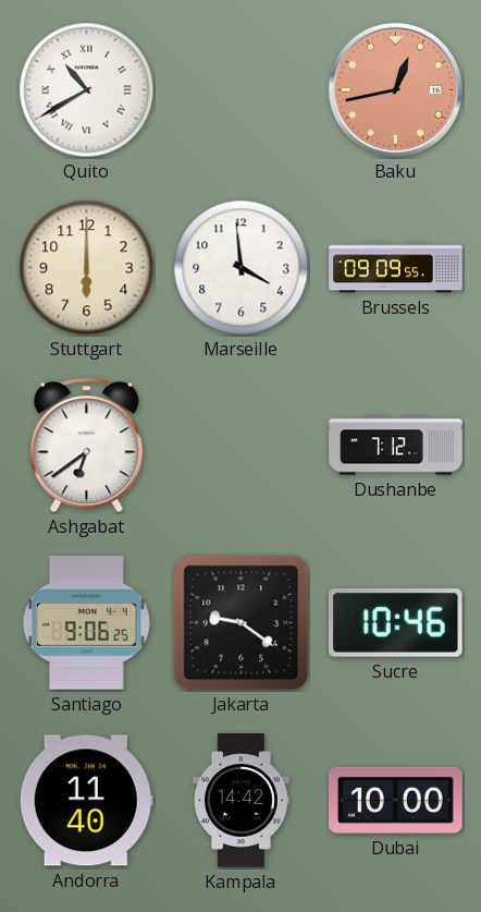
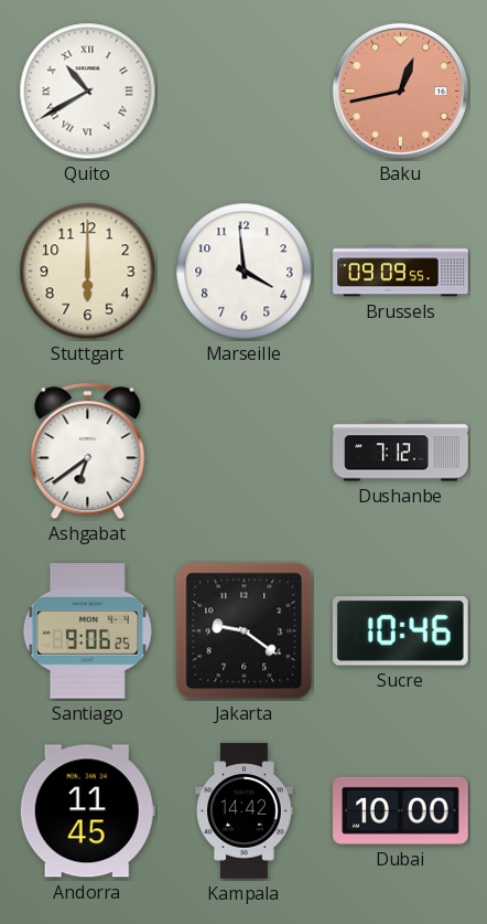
Andorra: 11:40 -> 11:45 (87, 811)
